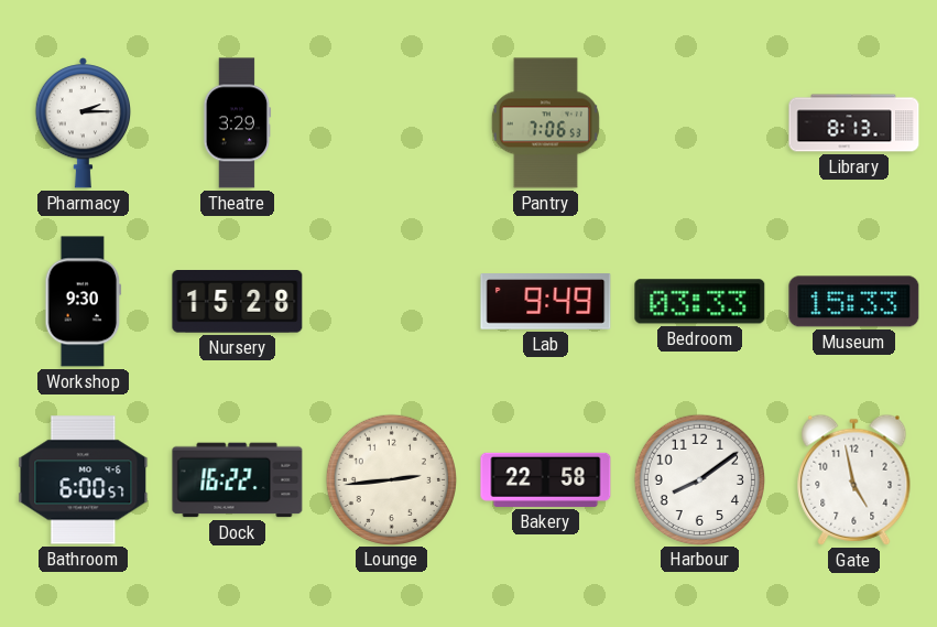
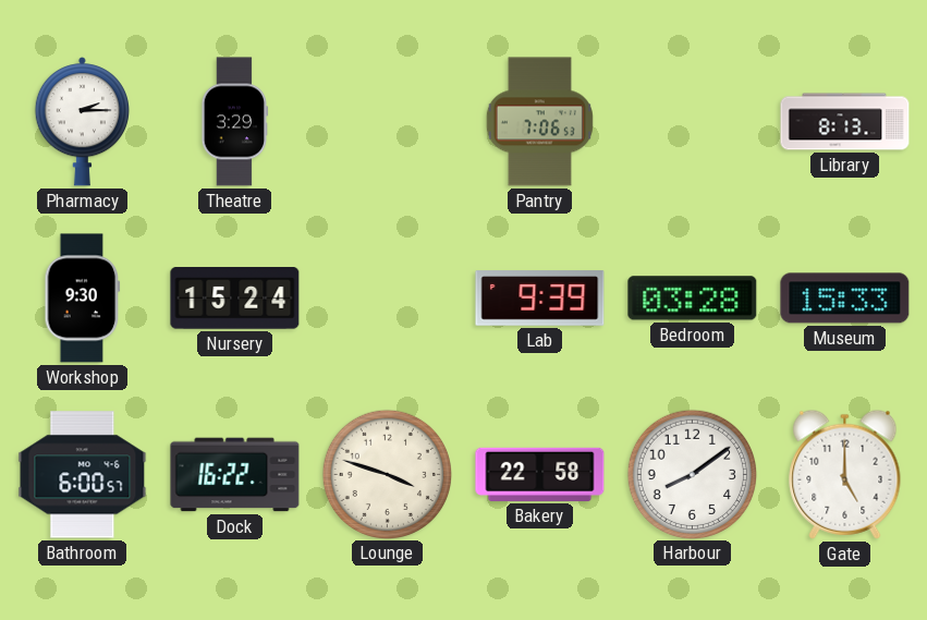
Nursery: 15:28 -> 15:24 (235, 299)
Lab: 9:49 -> 9:39 (540, 299)
Bedroom: 03:33 -> 03:28 (693, 299)
Lounge: 2:44 -> 3:48 (387, 474)
Gate: 4:58 -> 5:00 (845, 474)
